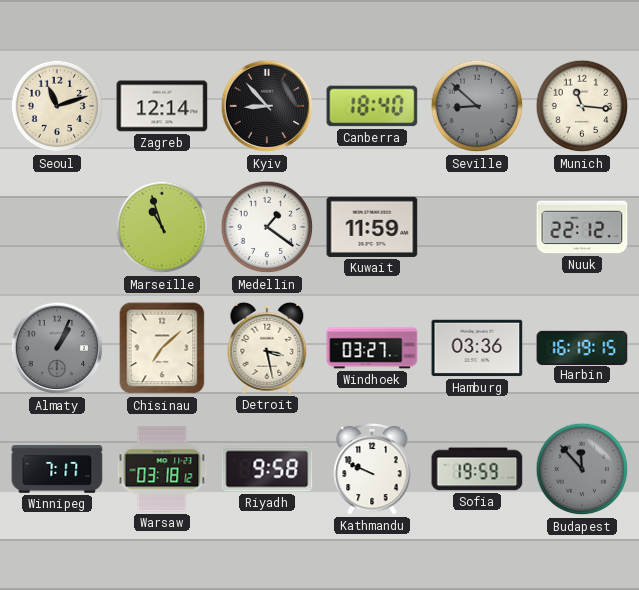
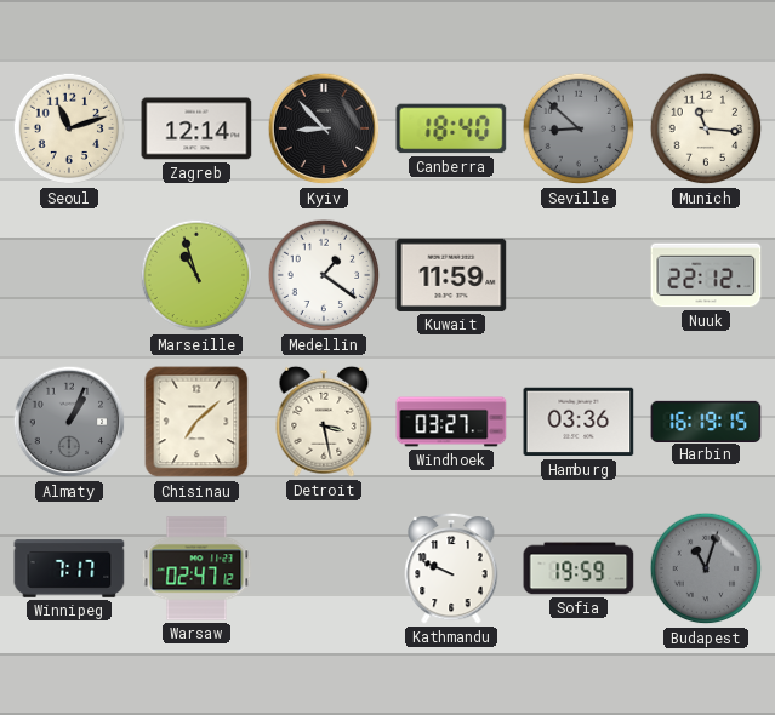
Warsaw: 03:18 -> 02:47 (196, 568)
Riyadh: 9:58 -> none (267, 469)
Budapest: 11:53 -> 11:03 (706, 568)
